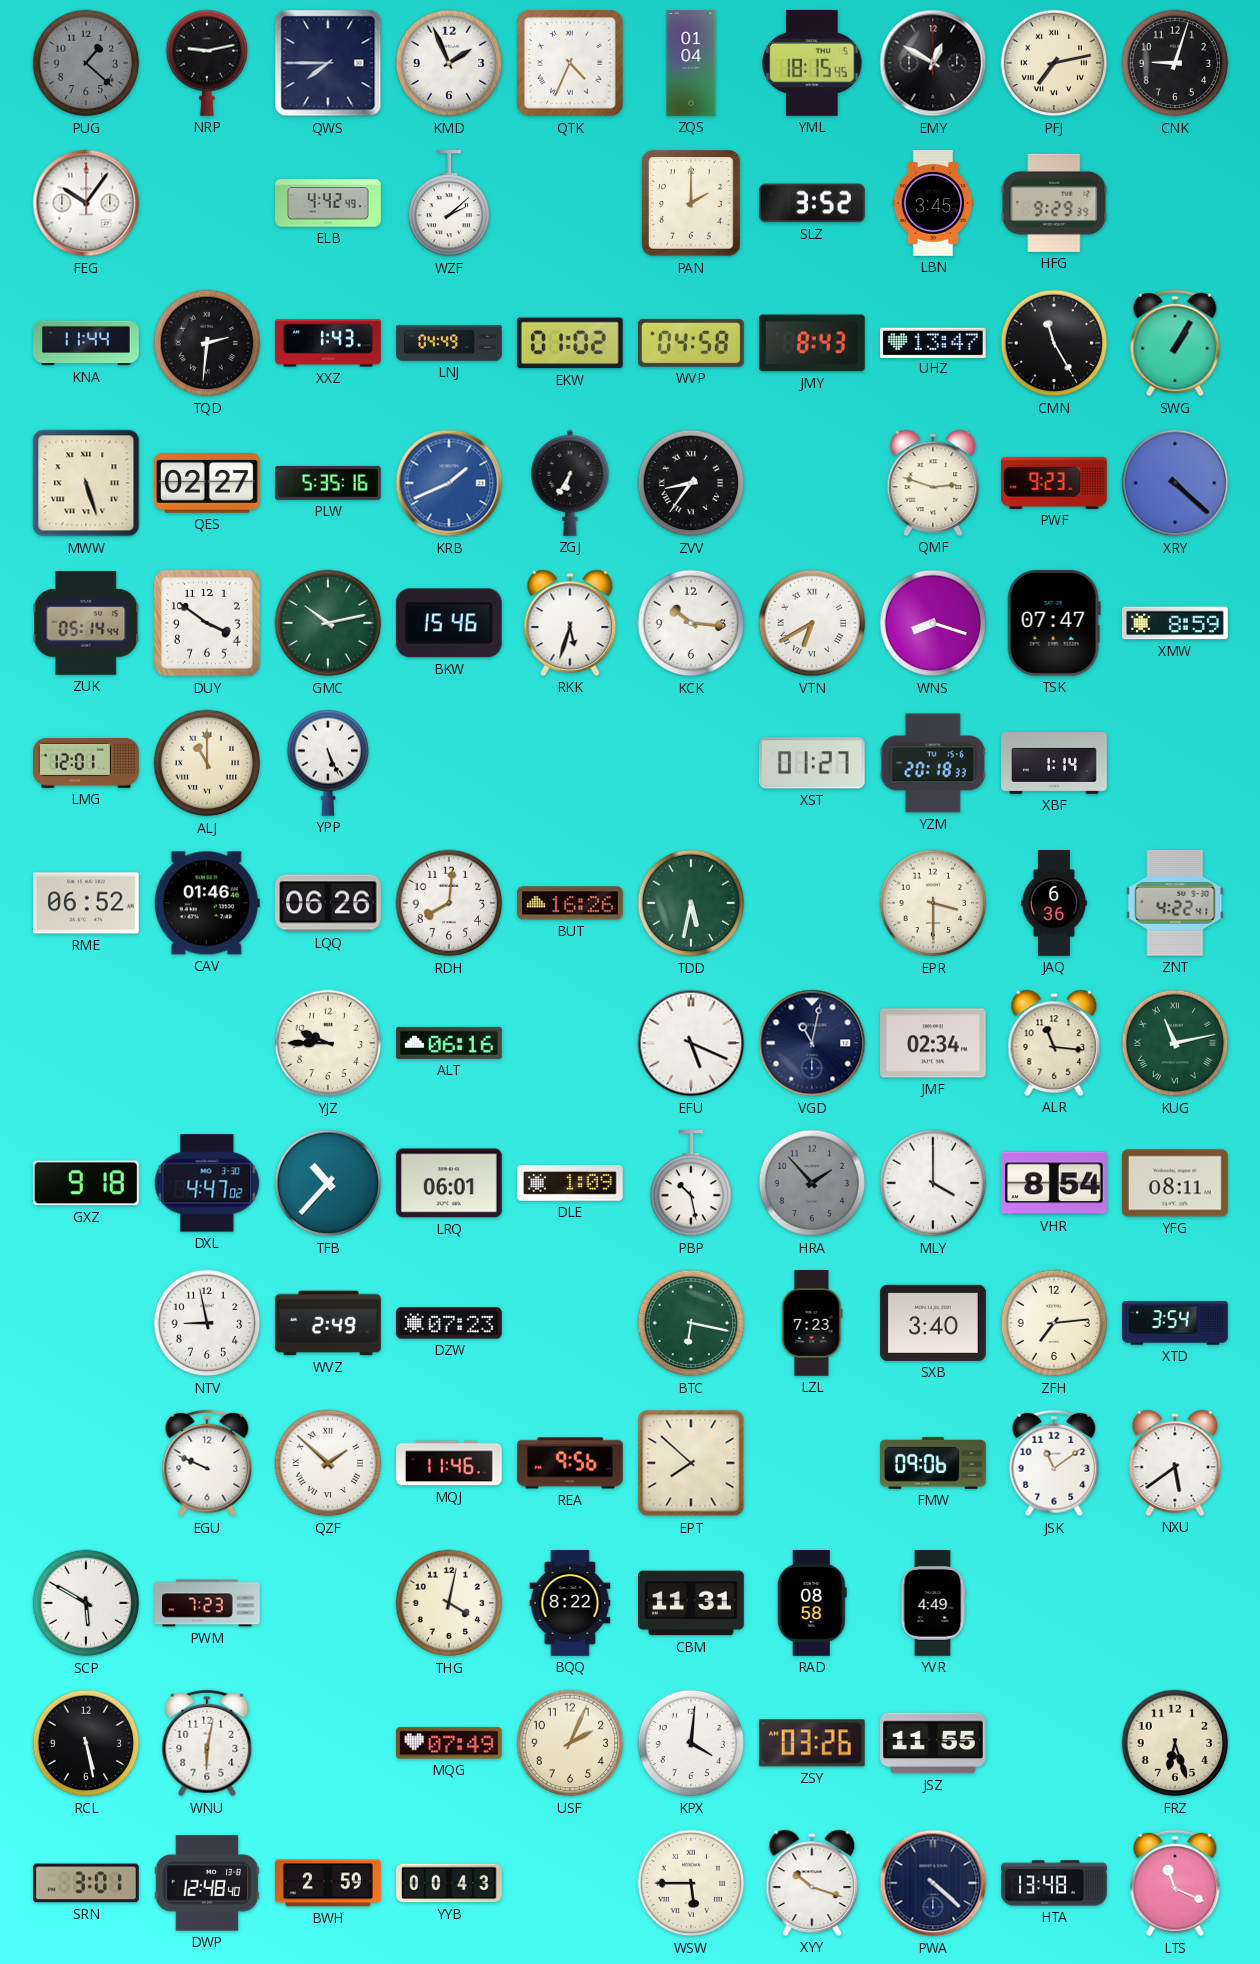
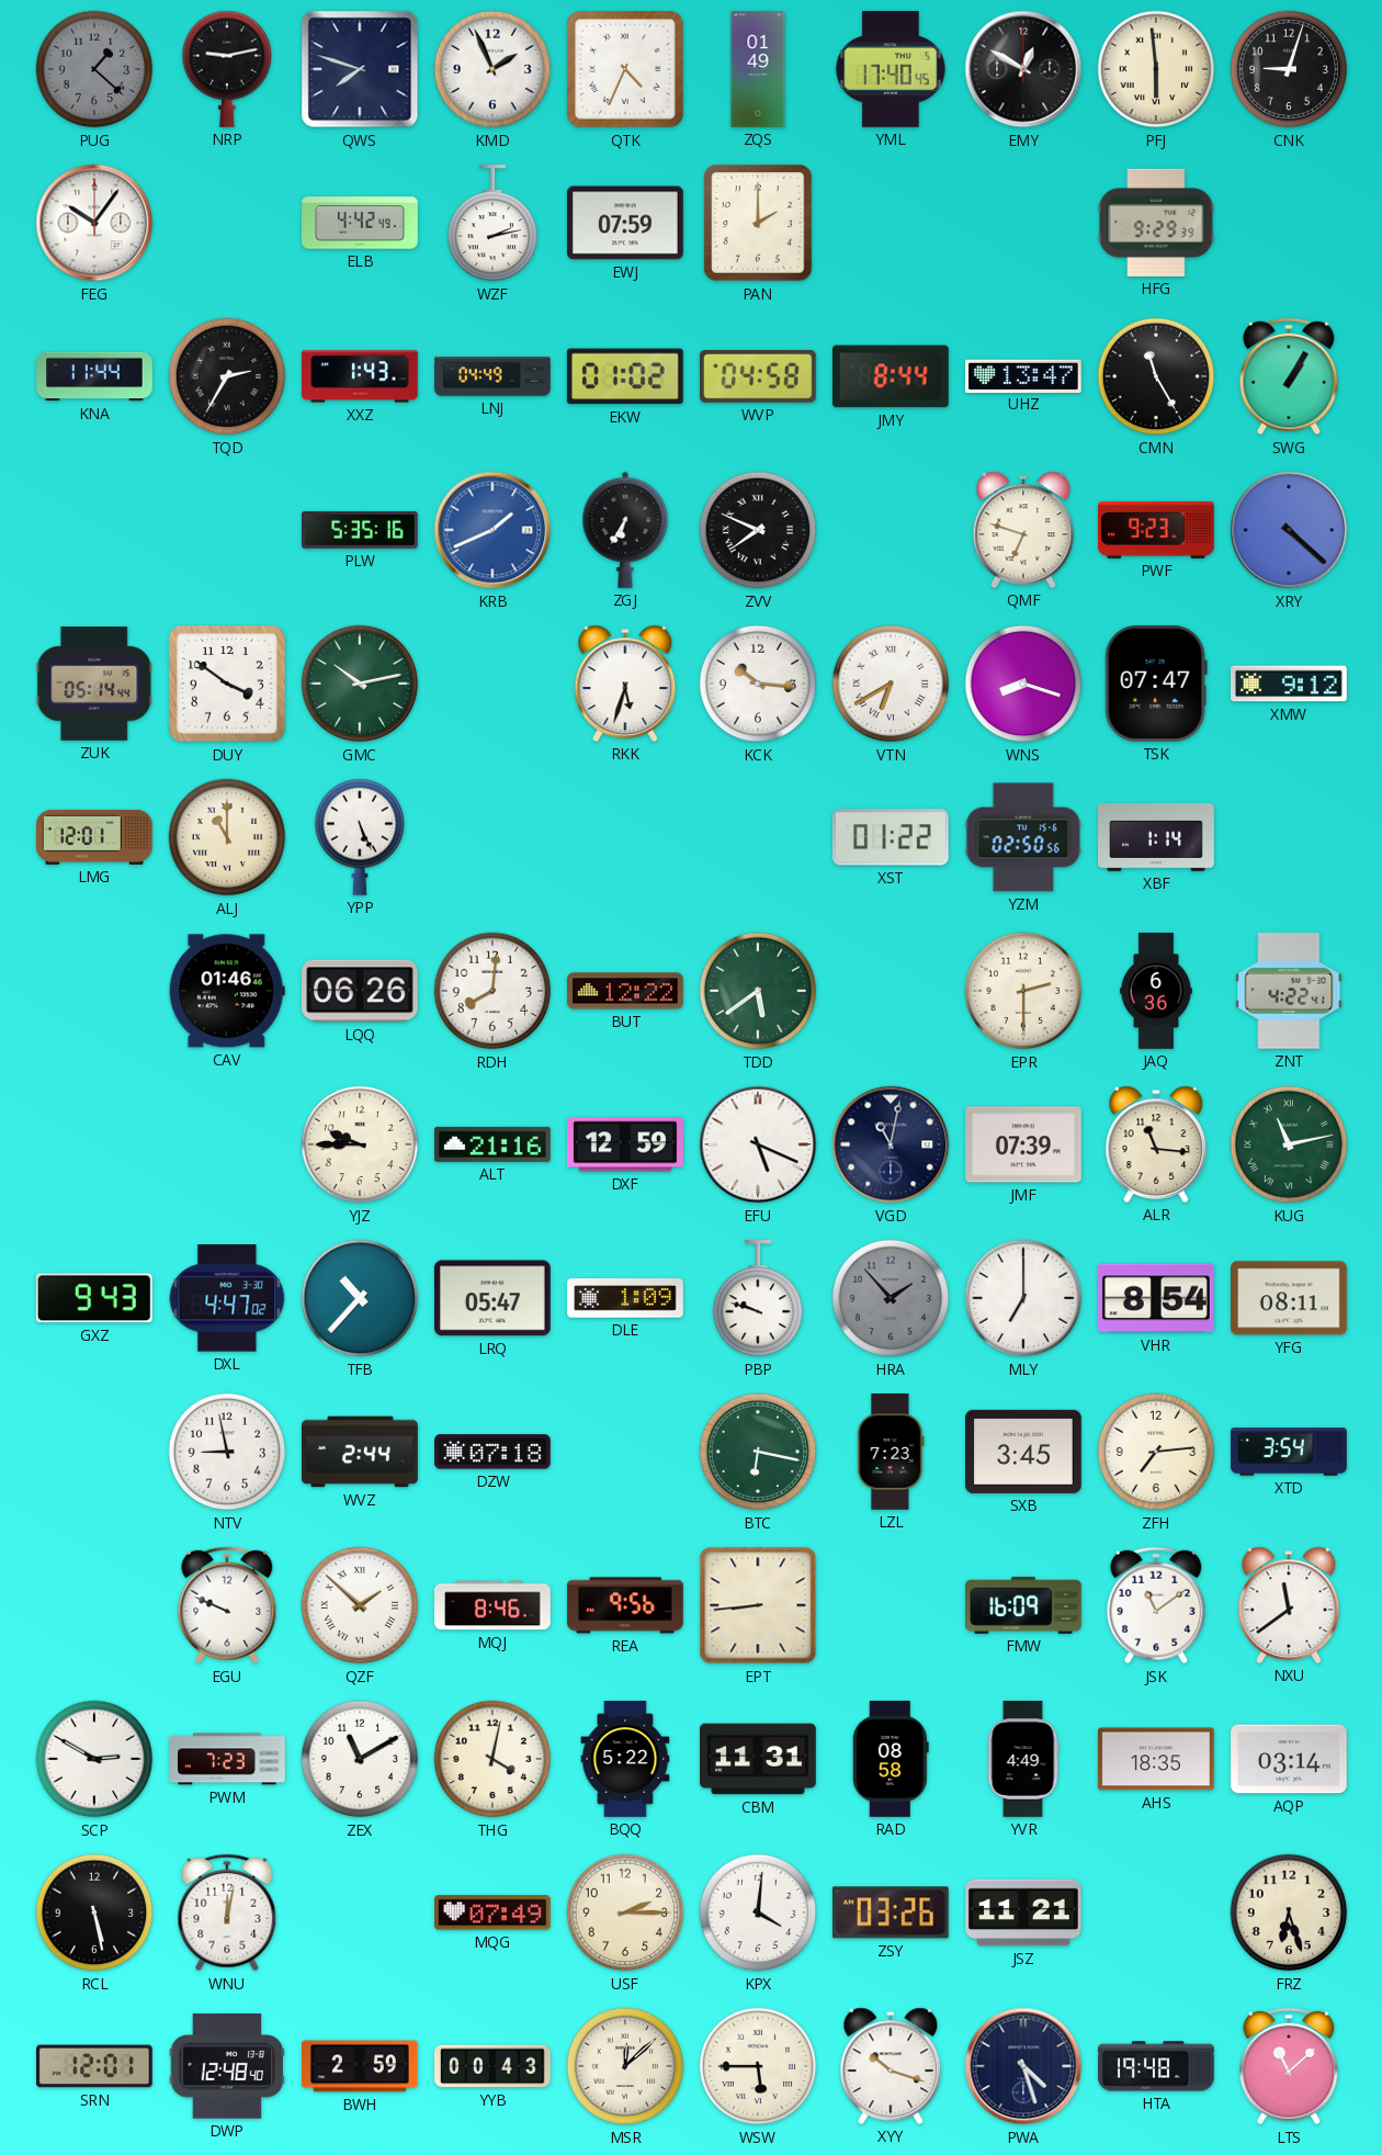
QWS: 7:45 -> 7:48 (360, 69)
ZQS: 01:04 -> 01:49 (758, 69)
YML: 18:15 -> 17:40 (891, 69)
PFJ: 7:13 -> 5:59 (1156, 69)
WZF: 2:08 -> 2:13 (492, 224)
EWJ: none -> 07:59 (626, 223)
SLZ: 3:52 -> none (813, 203)
LBN: 3:45 -> none (933, 203)
TQD: 2:31 -> 2:35 (227, 376)
JMY: 8:43 -> 8:44 (891, 376)
MWW: 5:27 -> none (86, 483)
QES: 02:27 -> none (208, 483)
ZVV: 8:36 -> 7:49 (758, 530)
QMF: 2:48 -> 6:48 (1023, 530)
BKW: 15:46 -> none (449, 623)
XMW: 8:59 -> 9:12 (1290, 684)
XST: 01:27 -> 01:22 (891, 837)
YZM: 20:18 -> 02:50 (1022, 837)
RME: 06:52 -> none (87, 903)
BUT: 16:26 -> 12:22 (626, 991)
TDD: 5:32 -> 5:39 (758, 991)
EPR: 3:30 -> 2:30 (1023, 991)
ALT: 06:16 -> 21:16 (494, 1144)
DXF: none -> 12:59 (626, 1144)
JMF: 02:34 -> 07:39 (1024, 1144)
GXZ: 9:18 -> 9:43 (94, 1298)
LRQ: 06:01 -> 05:47 (492, 1298)
PBP: 10:28 -> 9:48 (758, 1299)
MLY: 4:00 -> 7:00 (1023, 1298)
WVZ: 2:49 -> 2:44 (360, 1452)
DZW: 07:23 -> 07:18 (494, 1452)
SXB: 3:40 -> 3:45 (1024, 1452)
MQJ: 11:46 -> 8:46 (494, 1605)
EPT: 7:52 -> 8:44 (758, 1605)
FMW: 09:06 -> 16:09 (1023, 1605)
NXU: 5:39 -> 11:39 (1289, 1605)
SCP: 5:50 -> 2:50 (94, 1759)
ZEX: none -> 11:10 (360, 1759)
BQQ: 8:22 -> 5:22 (625, 1759)
AHS: none -> 18:35 (1157, 1759)
AQP: none -> 03:14 (1290, 1759)
WNU: 6:02 -> 12:02 (227, 1913)
USF: 2:04 -> 2:15 (625, 1913)
JSZ: 11:55 -> 11:21 (1023, 1913)
SRN: 3:01 -> 12:01 (95, 2066)
MSR: none -> 12:08 (625, 2066)
PWA: 4:22 -> 4:27 (1023, 2066)
HTA: 13:48 -> 19:48 (1157, 2066)
LTS: 11:19 -> 11:08 (1289, 2066)
